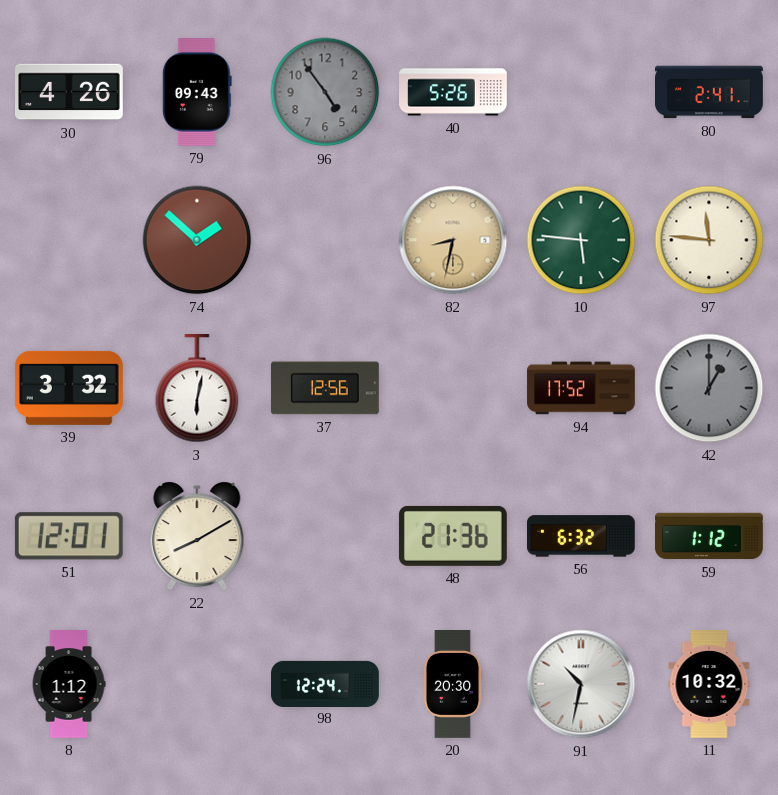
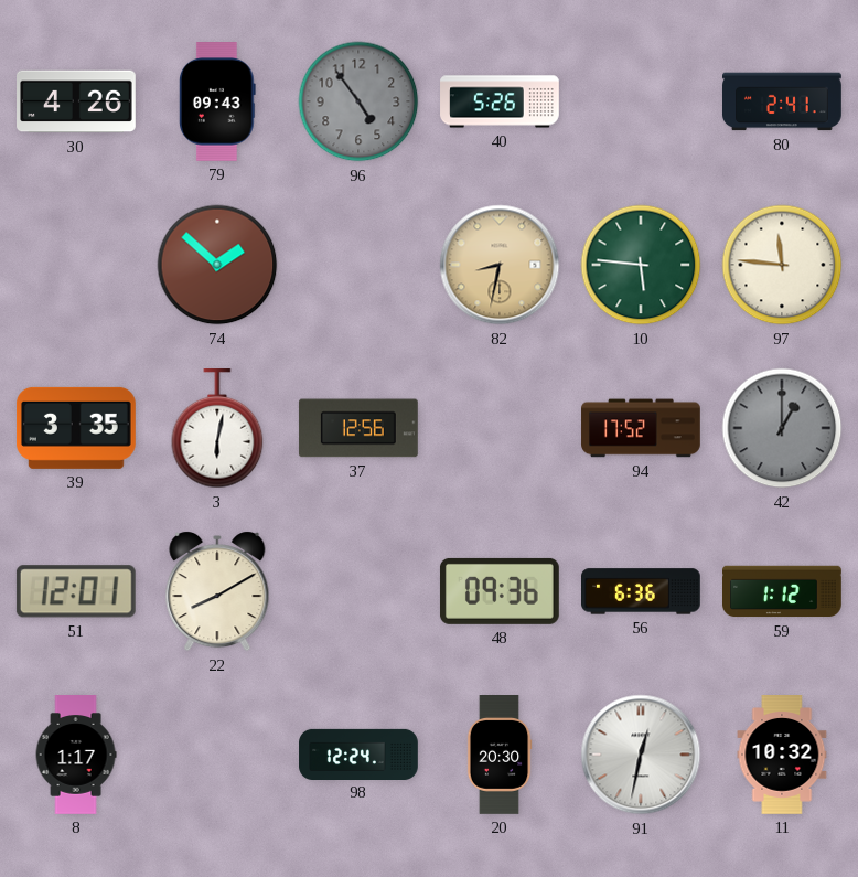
39: 3:32 -> 3:35 (76, 428)
48: 21:36 -> 09:36 (500, 591)
56: 6:32 -> 6:36 (642, 591)
8: 1:12 -> 1:17 (76, 755)
91: 10:32 -> 12:32 (641, 755)
